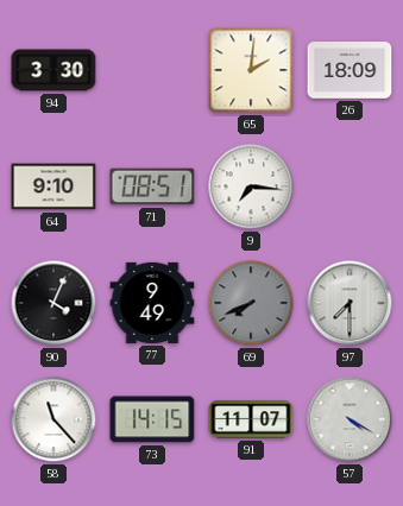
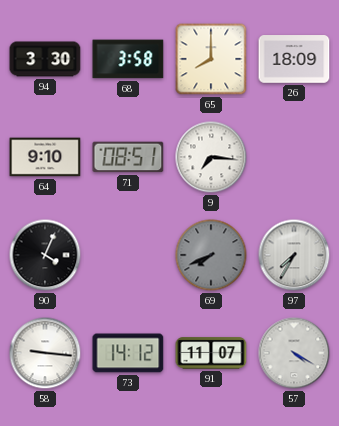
68: none -> 3:58 (128, 59)
65: 2:01 -> 8:00 (211, 59)
77: 9:49 -> none (152, 303)
97: 7:30 -> 7:35 (294, 255)
58: 11:23 -> 9:16 (45, 353)
73: 14:15 -> 14:12 (128, 353)
